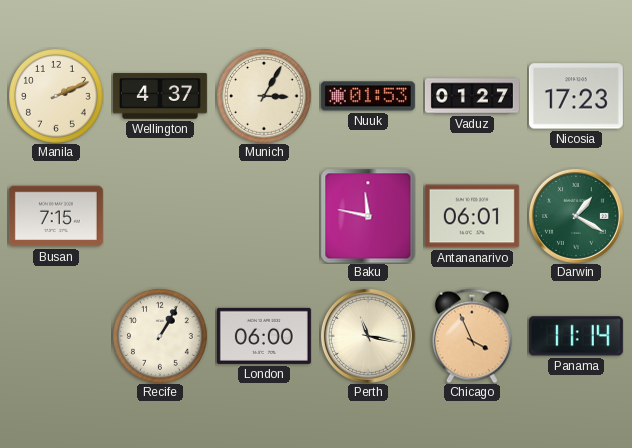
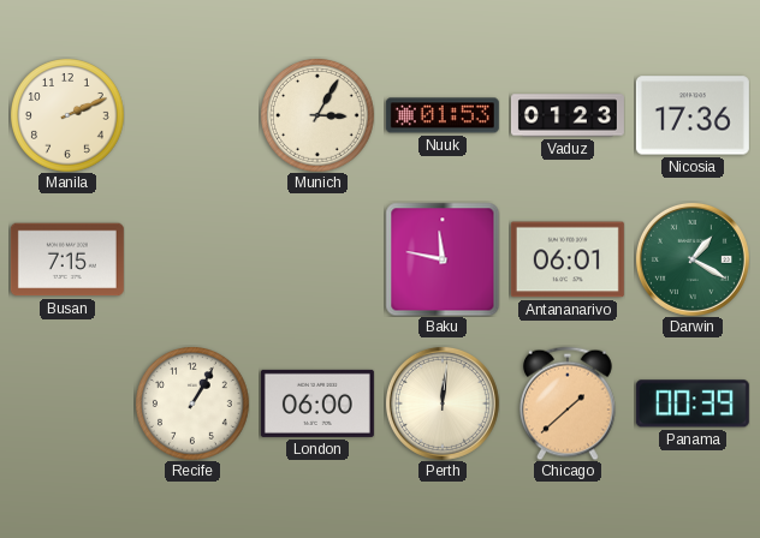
Wellington: 4:37 -> none (160, 96)
Vaduz: 01:27 -> 01:23 (568, 115)
Nicosia: 17:23 -> 17:36 (693, 115)
Perth: 11:17 -> 12:01 (443, 403)
Chicago: 3:56 -> 1:38 (569, 403)
Panama: 11:14 -> 00:39 (693, 403)
